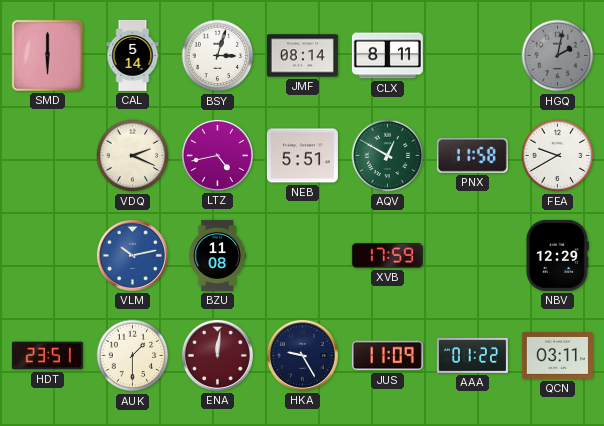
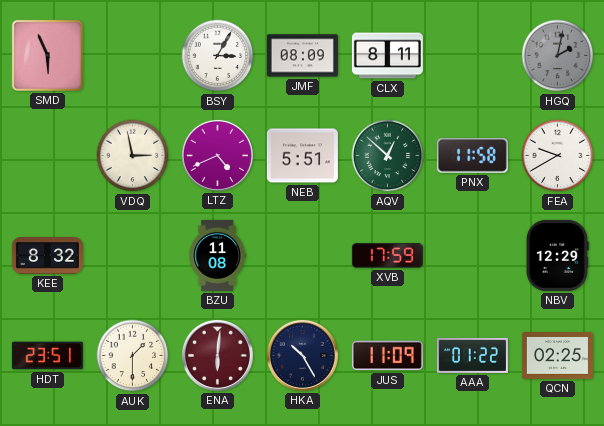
SMD: 6:00 -> 5:56 (47, 55)
CAL: 5:14 -> none (133, 55)
BSY: 3:03 -> 3:05 (218, 56)
JMF: 08:14 -> 08:09 (302, 56)
VDQ: 2:19 -> 2:58 (133, 156)
LTZ: 4:43 -> 4:41 (217, 155)
AQV: 12:50 -> 12:52 (388, 156)
KEE: none -> 8:32 (47, 256)
VLM: 10:13 -> none (132, 255)
ENA: 12:01 -> 6:01 (217, 355)
HKA: 9:25 -> 10:25 (302, 355)
QCN: 03:11 -> 02:25 (557, 356)
